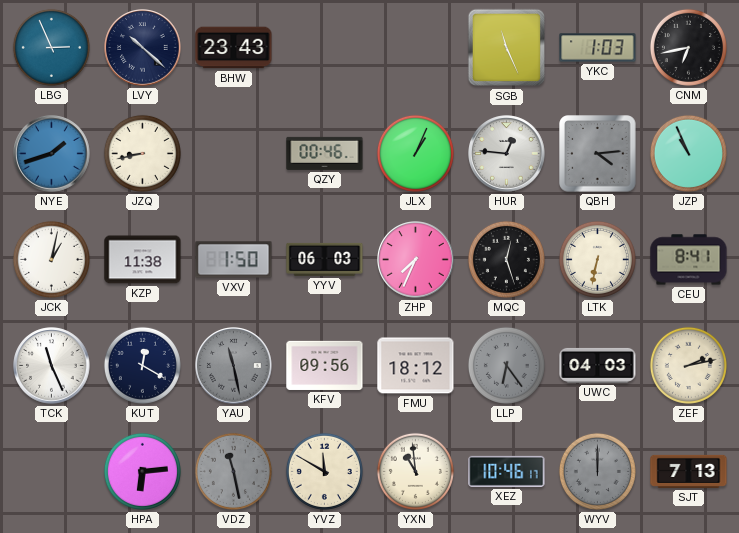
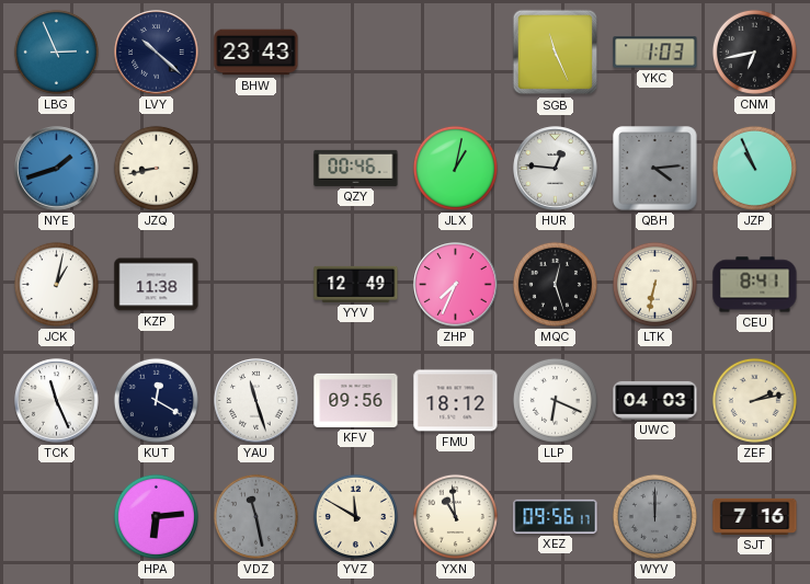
JLX: 1:04 -> 1:02 (455, 168)
VXV: 1:50 -> none (234, 260)
YYV: 06:03 -> 12:49 (356, 284)
YAU: 11:28 -> 11:27 (256, 401)
YAU dial: grey -> white (256, 401)
LLP: 6:24 -> 6:19 (555, 400)
LLP dial: grey -> white (555, 400)
XEZ: 10:46 -> 09:56 (556, 516)
SJT: 7:13 -> 7:16 (755, 516)
